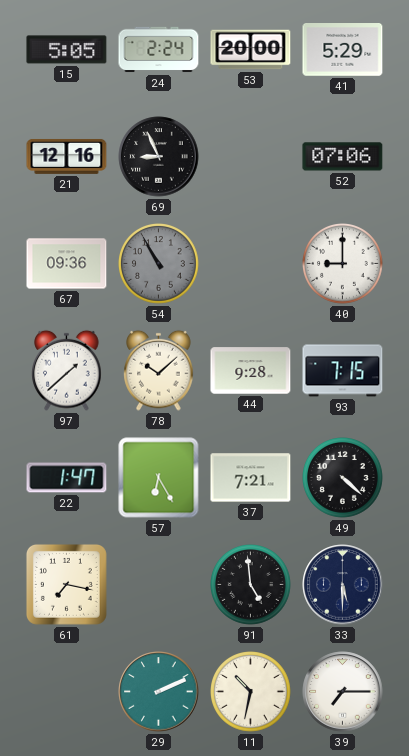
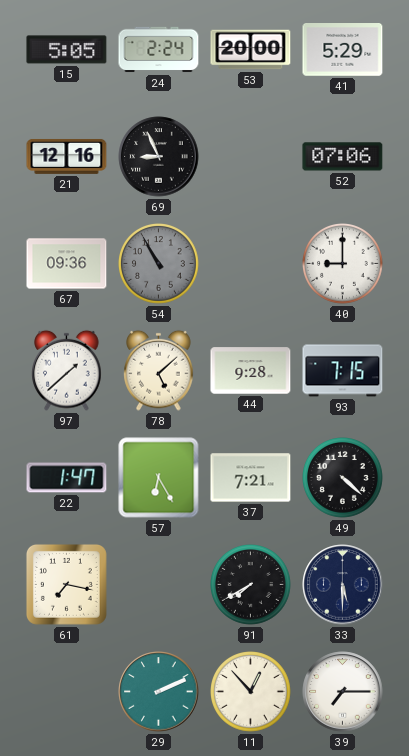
78: 10:08 -> 5:08 (159, 370)
91: 4:59 -> 7:40 (251, 585)
11: 10:32 -> 12:53 (251, 692)
